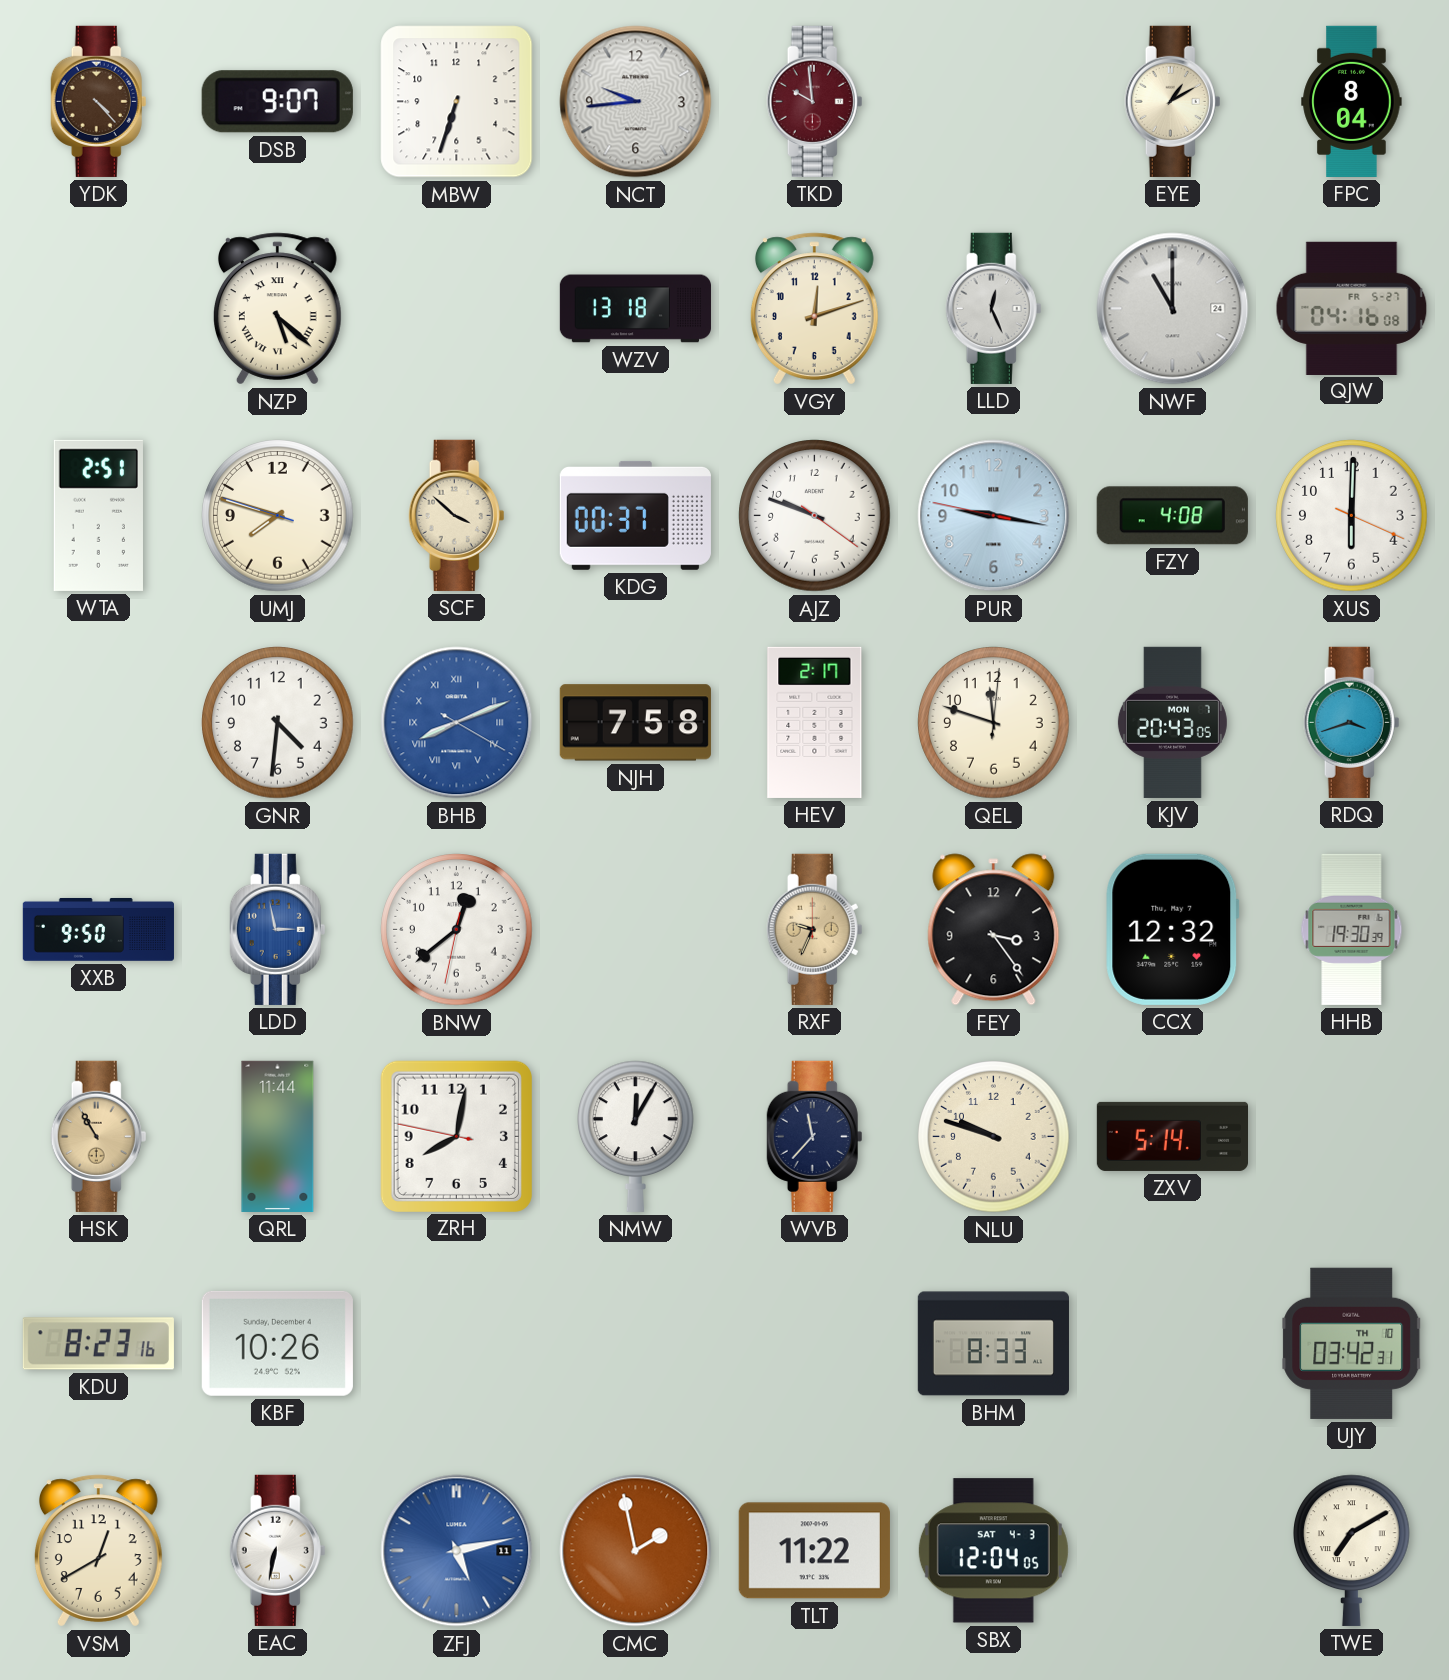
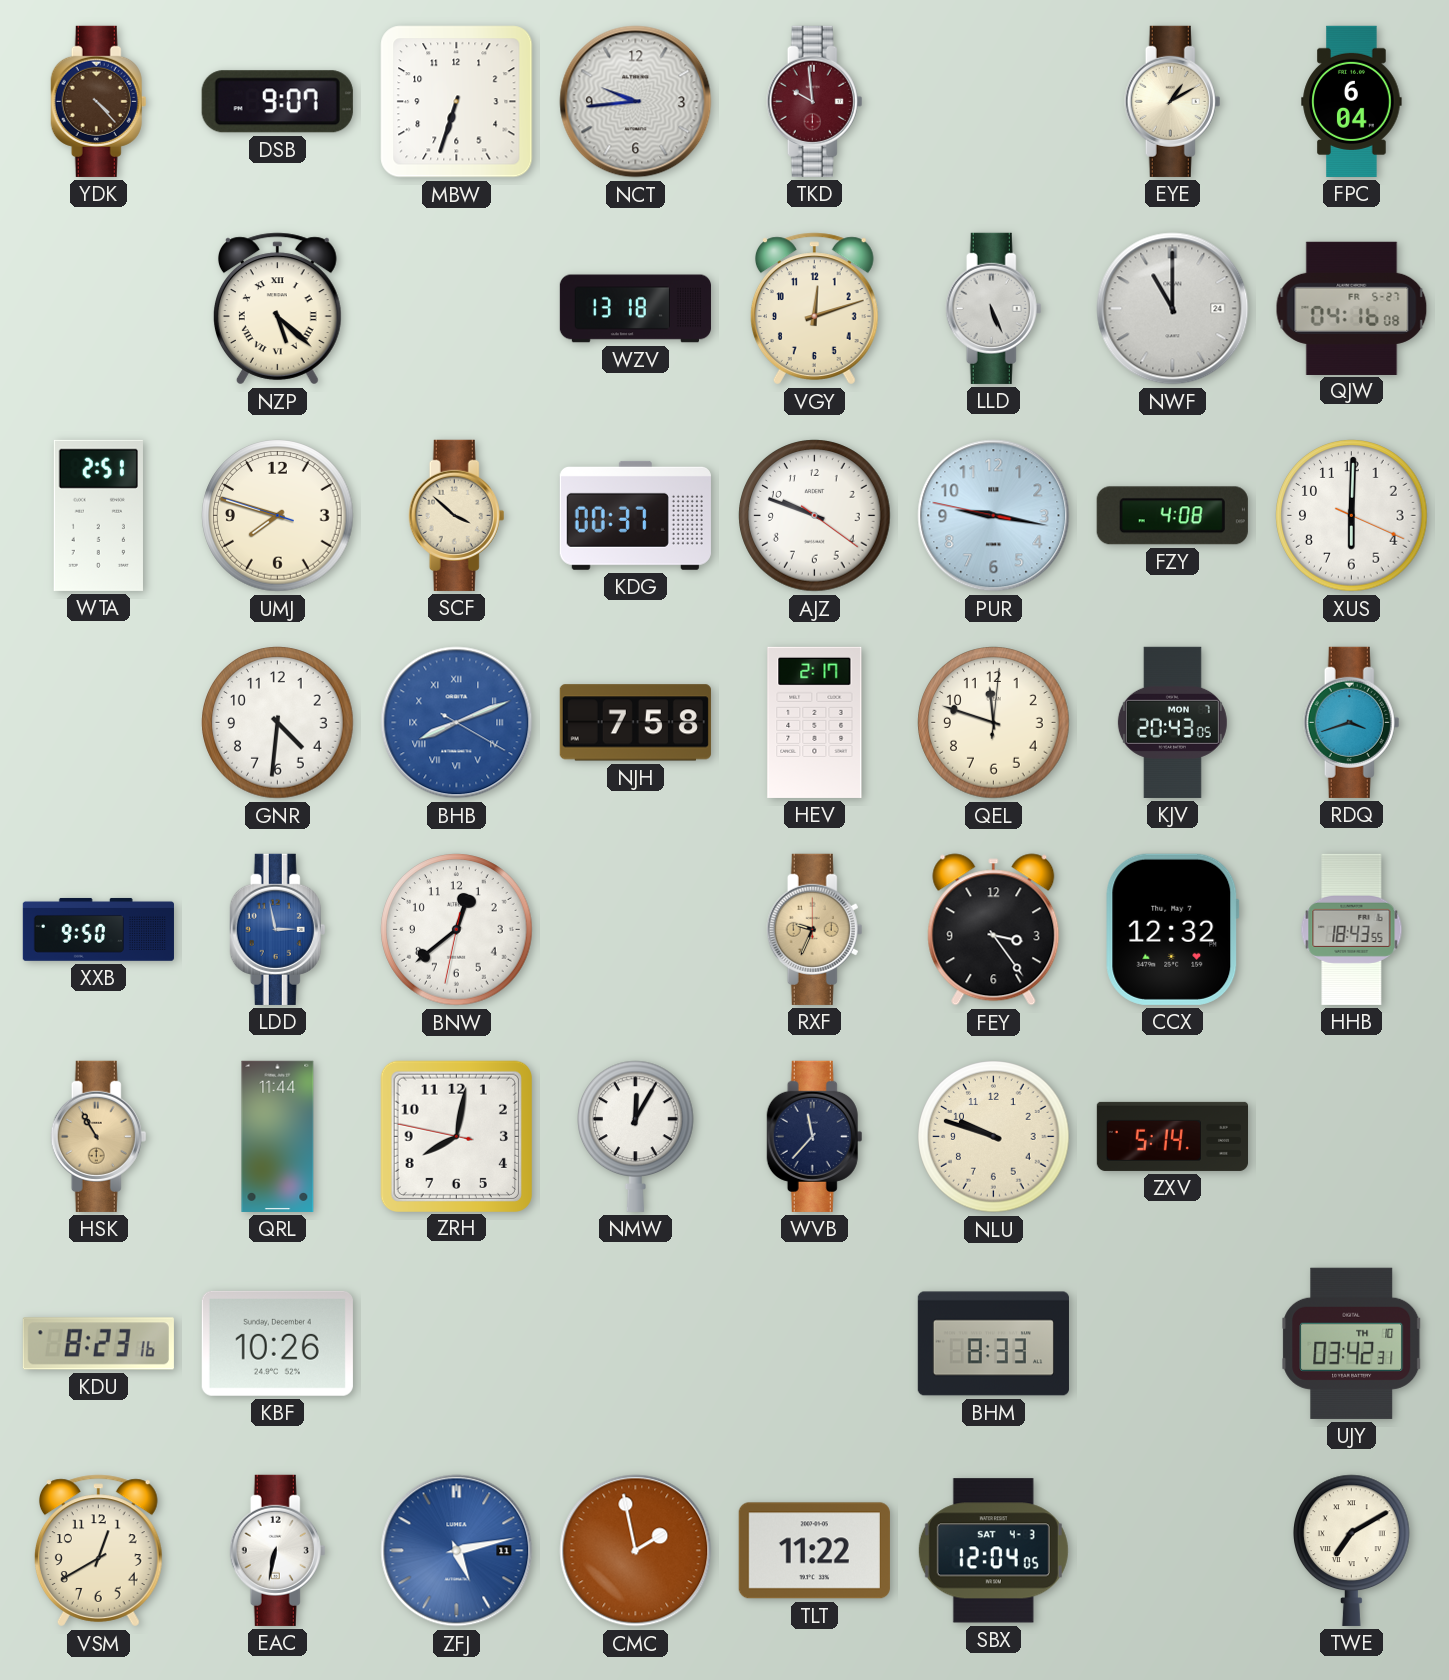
FPC: 8:04 -> 6:04 (1352, 101)
LLD: 12:26 -> 5:26 (994, 308)
HHB: 19:30 -> 18:43 (1352, 929)
